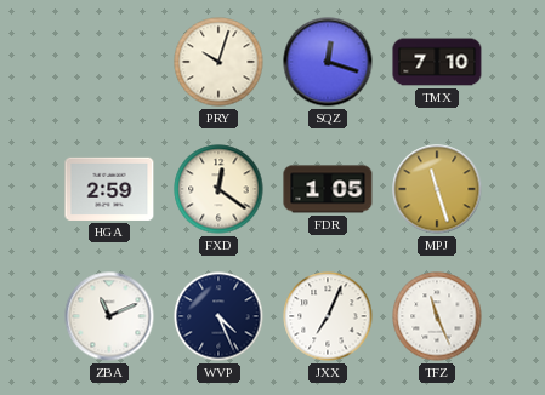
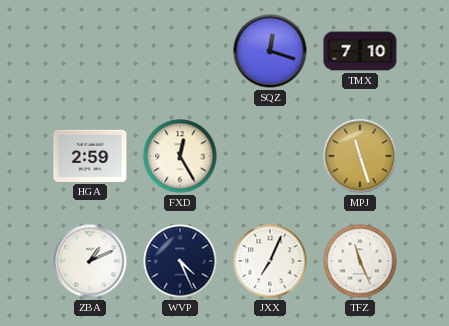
PRY: 10:03 -> none (218, 62)
FXD: 12:21 -> 12:25 (180, 156)
FDR: 1:05 -> none (328, 189)
ZBA: 11:11 -> 1:11 (90, 261)
